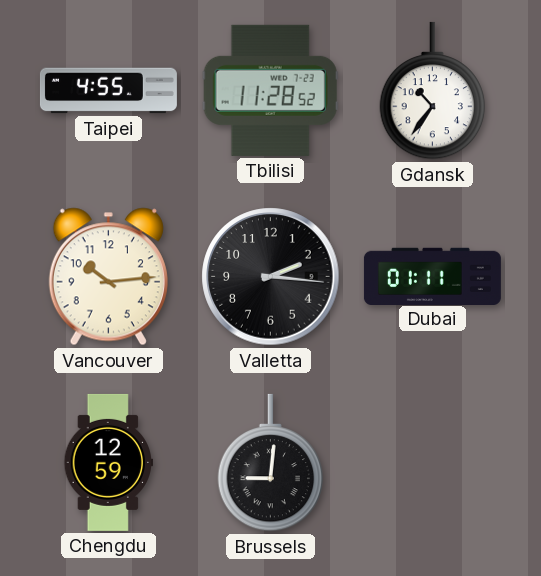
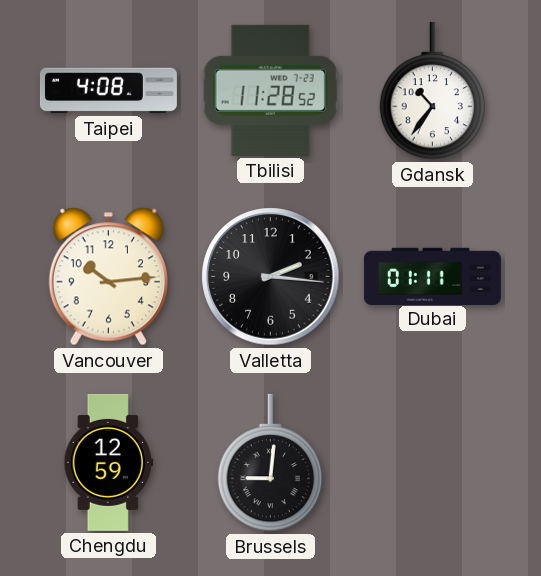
Taipei: 4:55 -> 4:08 (108, 91)
